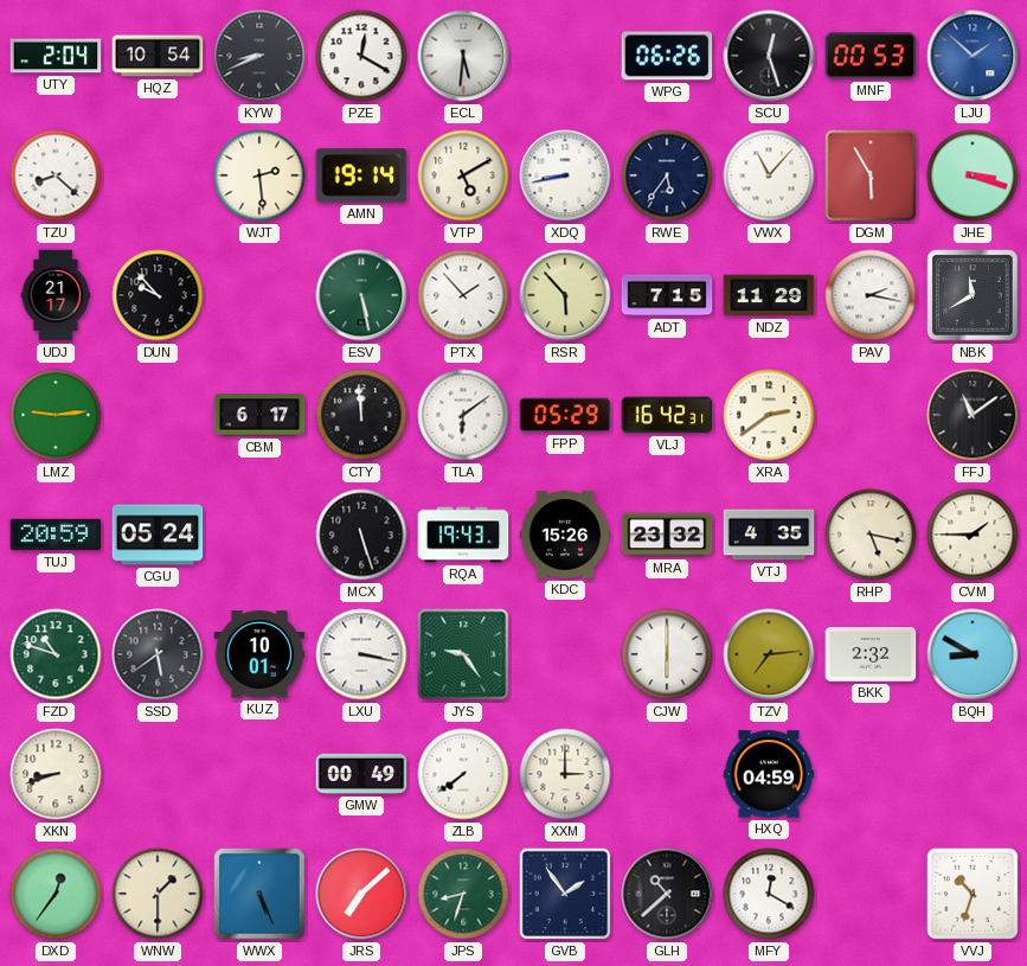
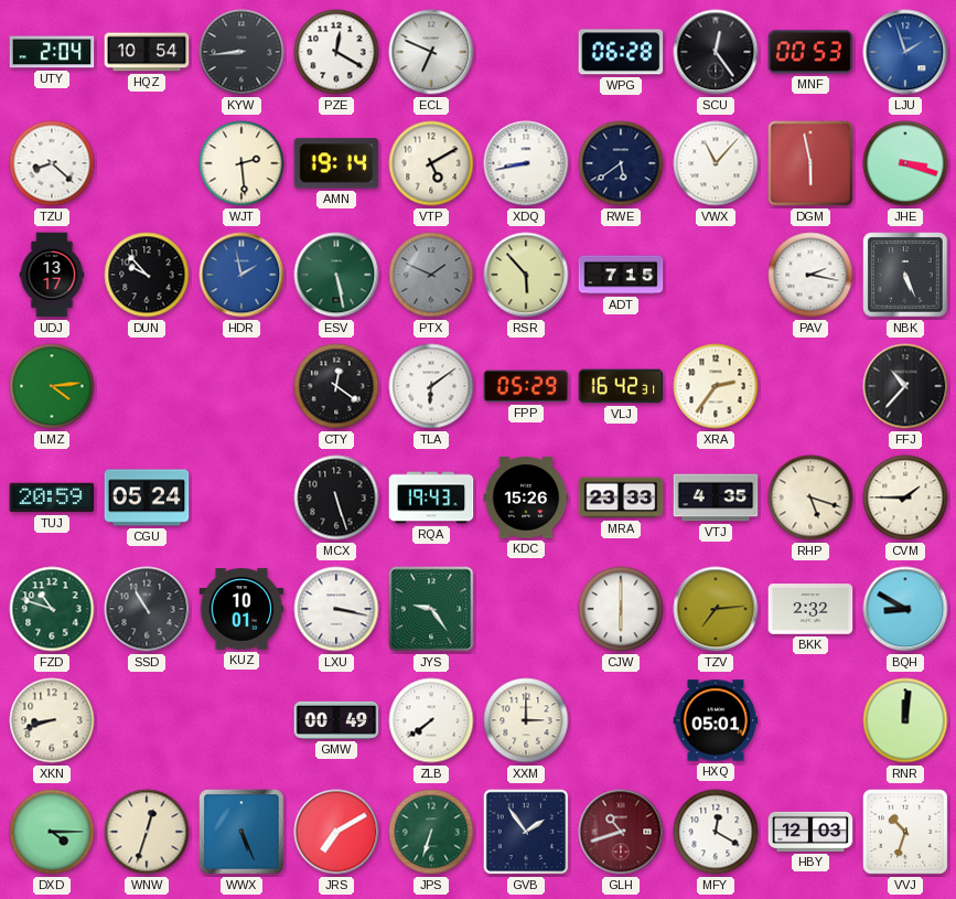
KYW: 8:41 -> 8:44 (241, 52)
ECL: 5:31 -> 6:49 (431, 52)
WPG: 06:26 -> 06:28 (621, 52)
SCU: 12:27 -> 12:24 (716, 52)
LJU: 1:52 -> 1:57 (905, 52)
RWE: 5:36 -> 5:39 (621, 163)
DGM: 5:55 -> 5:58 (810, 163)
UDJ: 21:17 -> 13:17 (52, 275)
HDR: none -> 1:58 (241, 275)
PTX: 1:53 -> 1:49 (431, 275)
PTX dial: white -> grey (431, 275)
NDZ: 11:29 -> none (769, 295)
NBK: 11:40 -> 5:26 (905, 275)
LMZ: 9:14 -> 4:14 (52, 386)
CBM: 6:17 -> none (259, 415)
CTY: 11:59 -> 12:21 (336, 386)
XRA: 2:39 -> 2:36 (716, 386)
FFJ: 11:09 -> 10:37 (905, 386)
MRA: 23:32 -> 23:33 (621, 497)
RHP: 5:17 -> 5:18 (810, 497)
SSD: 5:39 -> 10:55 (147, 609)
HXQ: 04:59 -> 05:01 (716, 720)
RNR: none -> 12:01 (905, 720)
DXD: 12:36 -> 4:15 (52, 832)
WNW: 1:30 -> 12:33 (147, 832)
JRS: 7:08 -> 7:10 (336, 832)
JPS: 8:33 -> 6:33 (431, 832)
GLH: 10:38 -> 10:42 (621, 832)
GLH dial: black -> burgundy (621, 832)
HBY: none -> 12:03 (810, 832)
